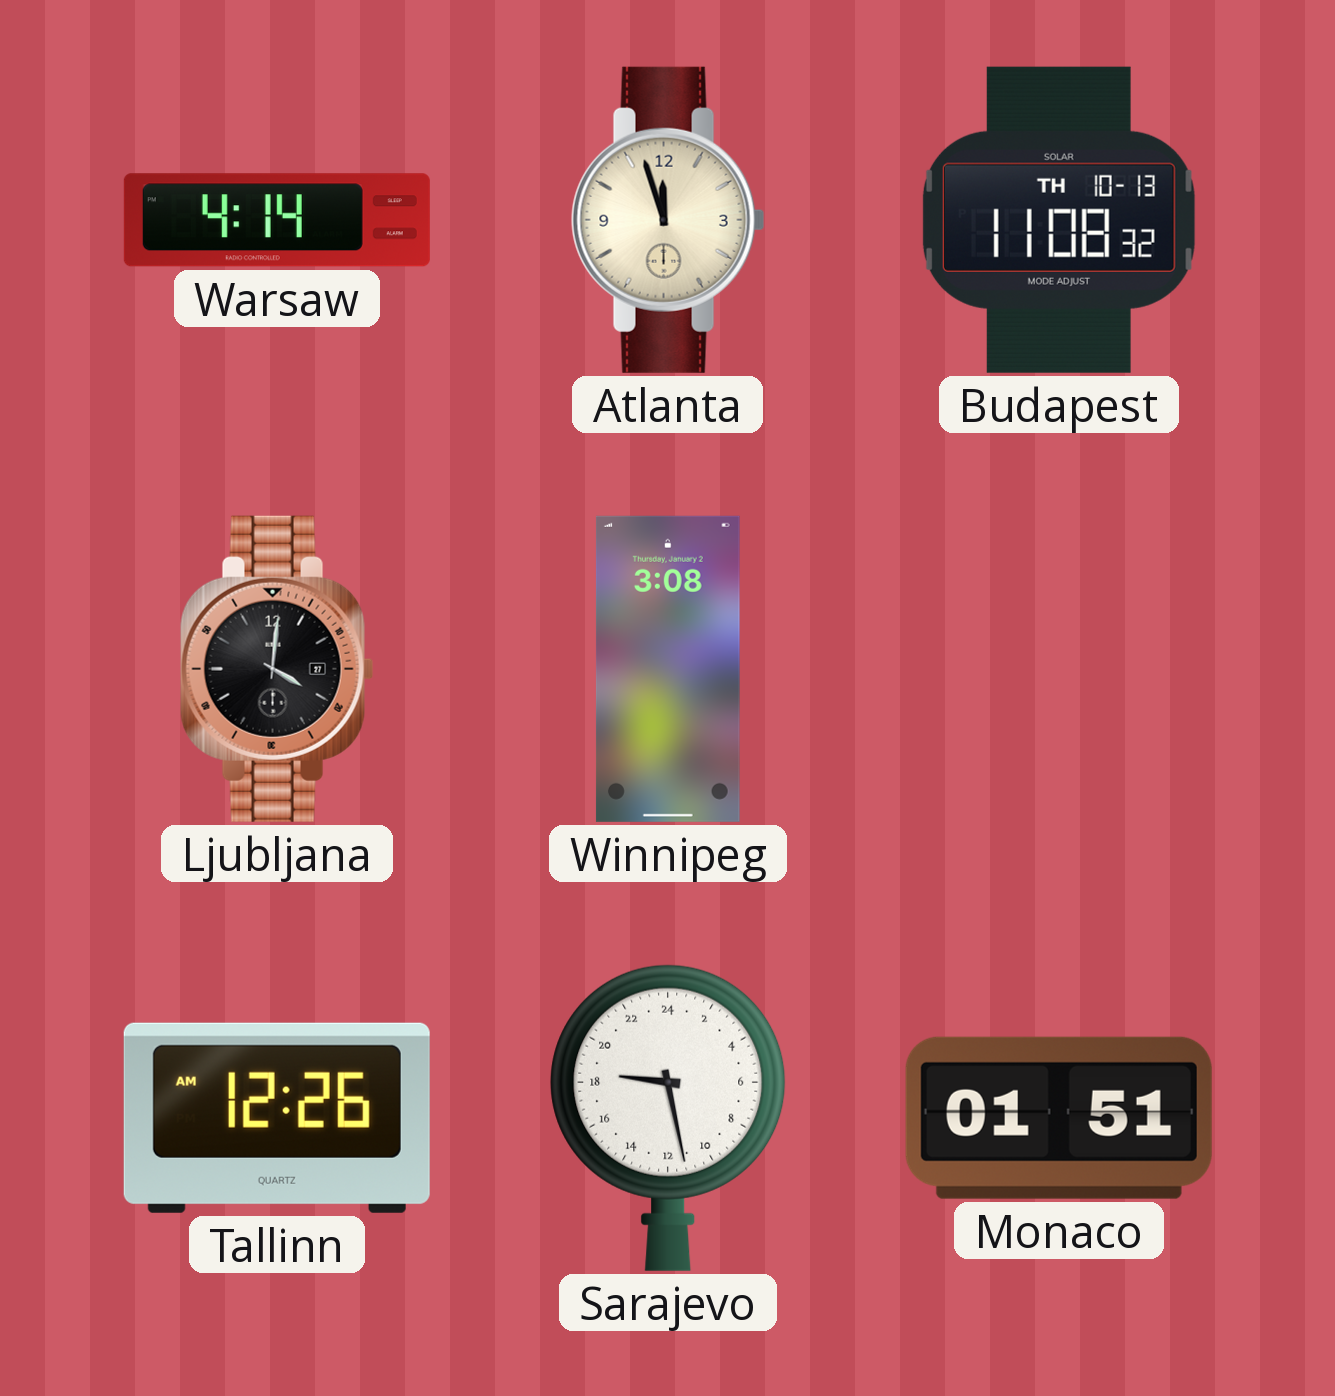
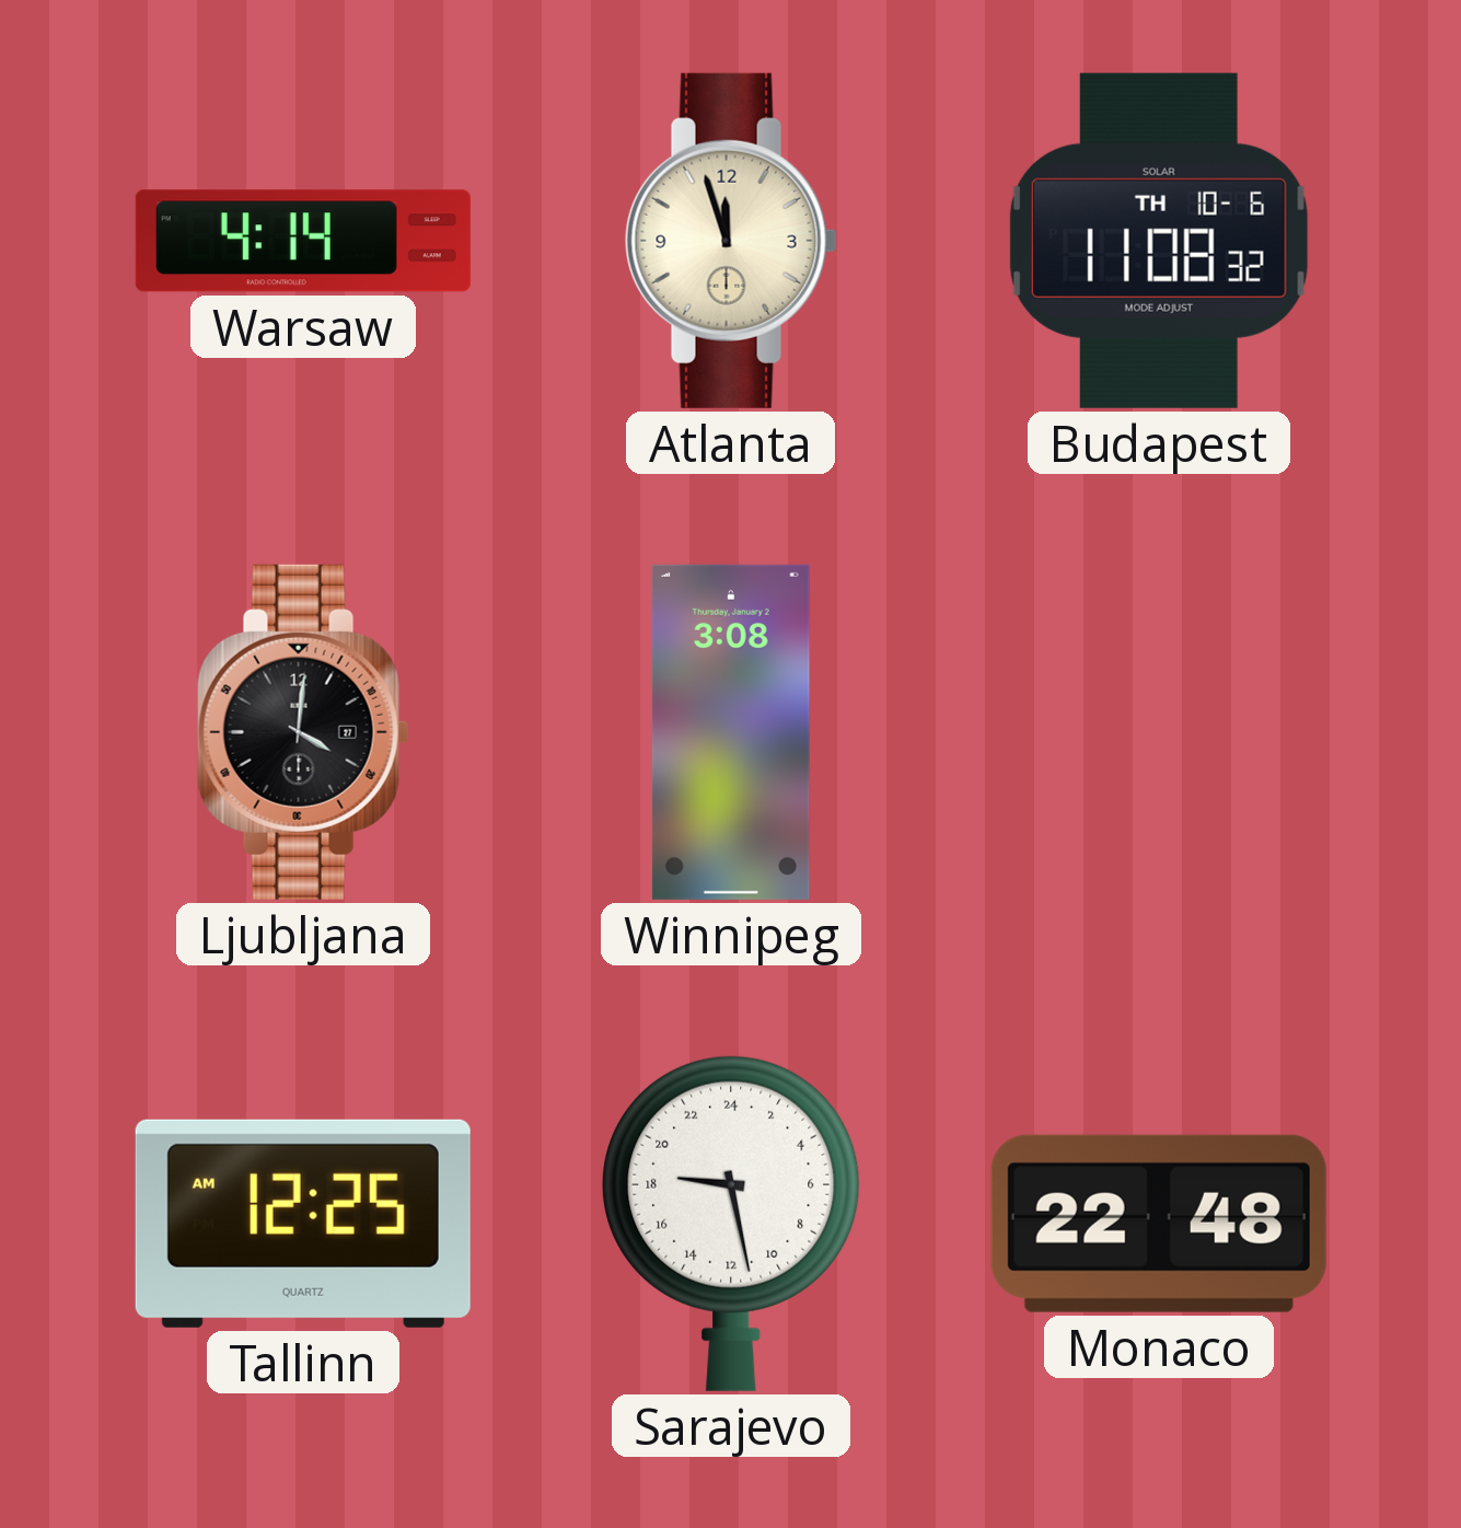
Budapest date: TH 10-13 -> TH 10-6 (1159, 241)
Tallinn: 12:26 -> 12:25 (303, 1224)
Monaco: 01:51 -> 22:48 (1159, 1224)
